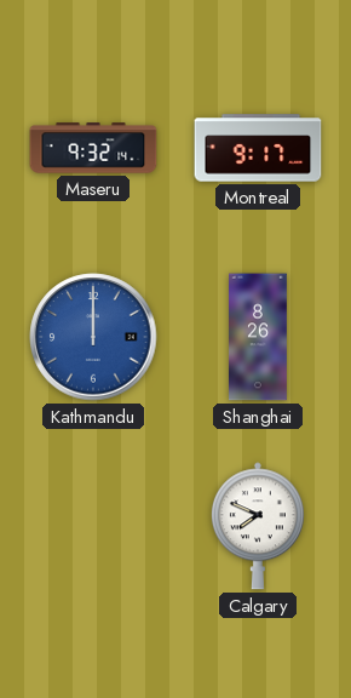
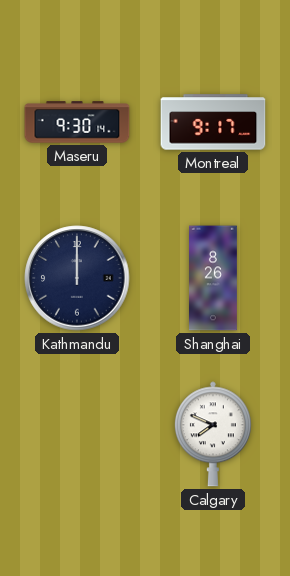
Maseru: 9:32 -> 9:30 (77, 122)
Kathmandu dial: blue -> navy (77, 278)
